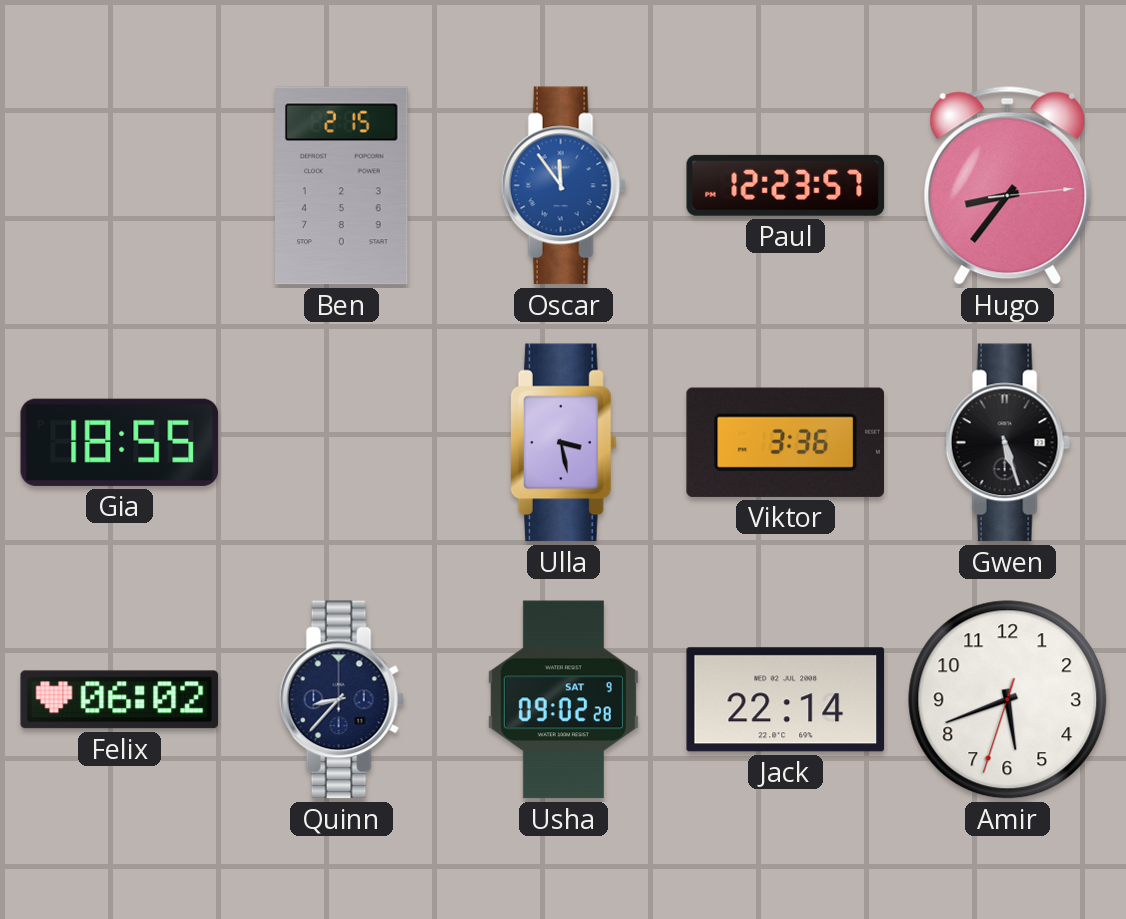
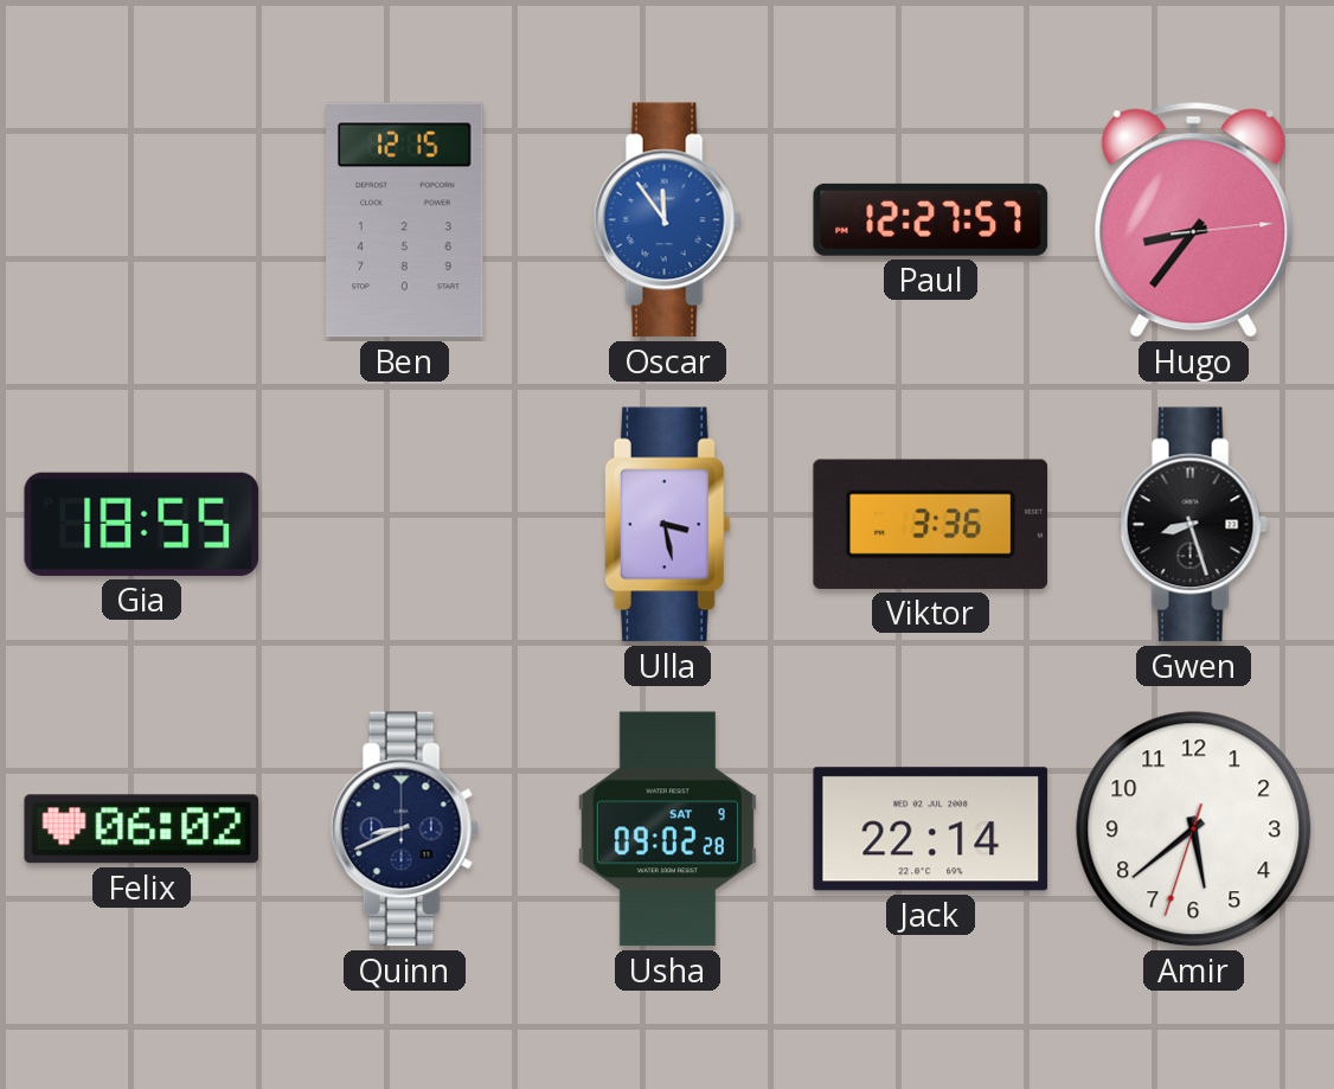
Ben: 2:15 -> 12:15 (405, 220)
Paul: 12:23 -> 12:27 (931, 219)
Gwen: 5:27 -> 8:27 (1193, 525)
Quinn: 8:37 -> 8:41 (404, 829)
Amir: 5:41 -> 5:38 (1194, 829)
